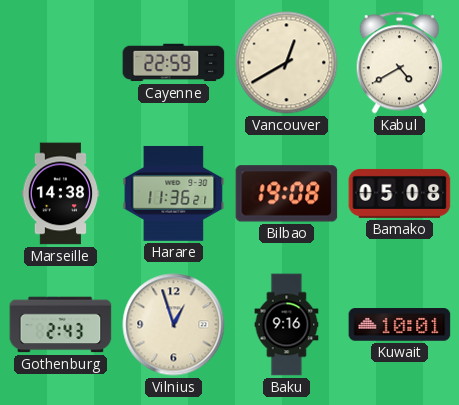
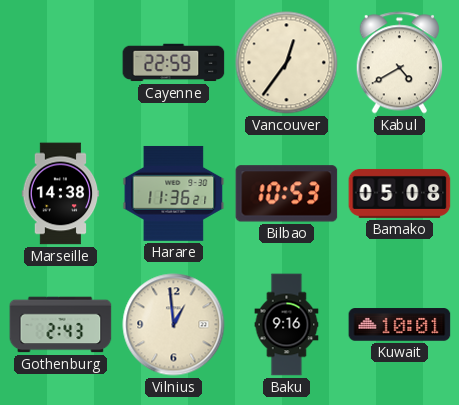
Vancouver: 12:40 -> 12:36 (287, 63)
Bilbao: 19:08 -> 10:53 (287, 194)
Vilnius: 12:57 -> 12:59 (174, 325)
